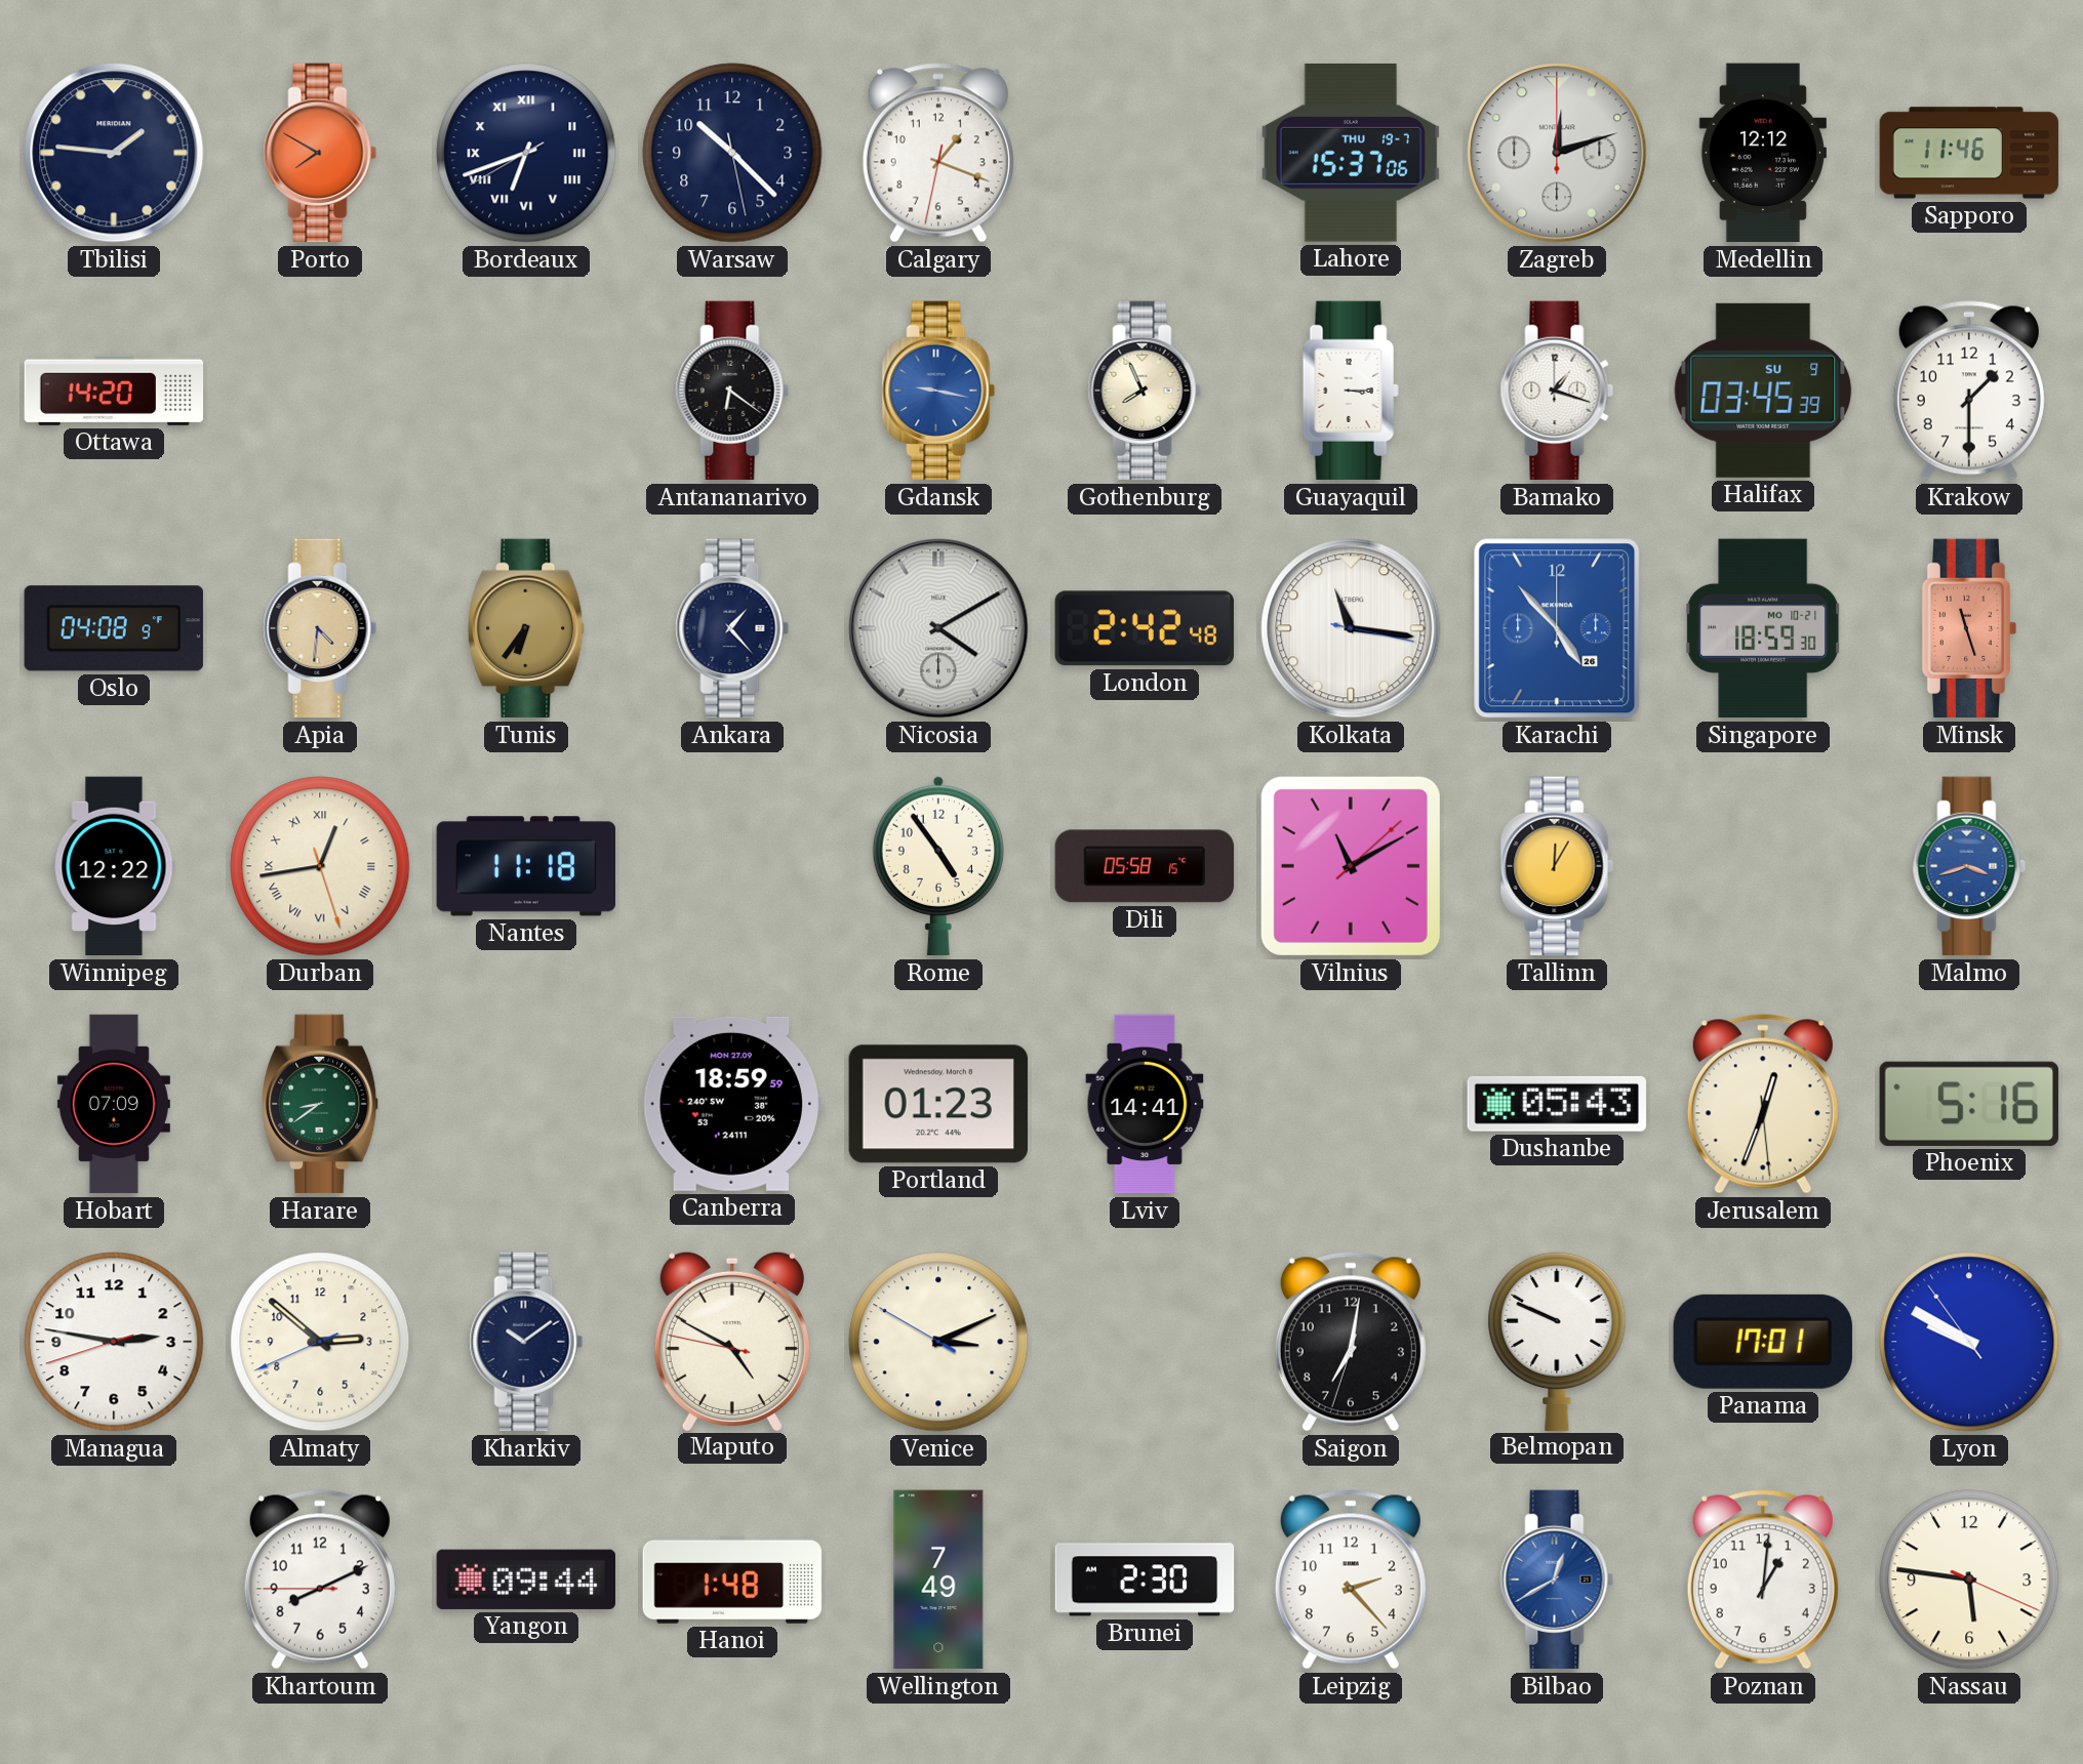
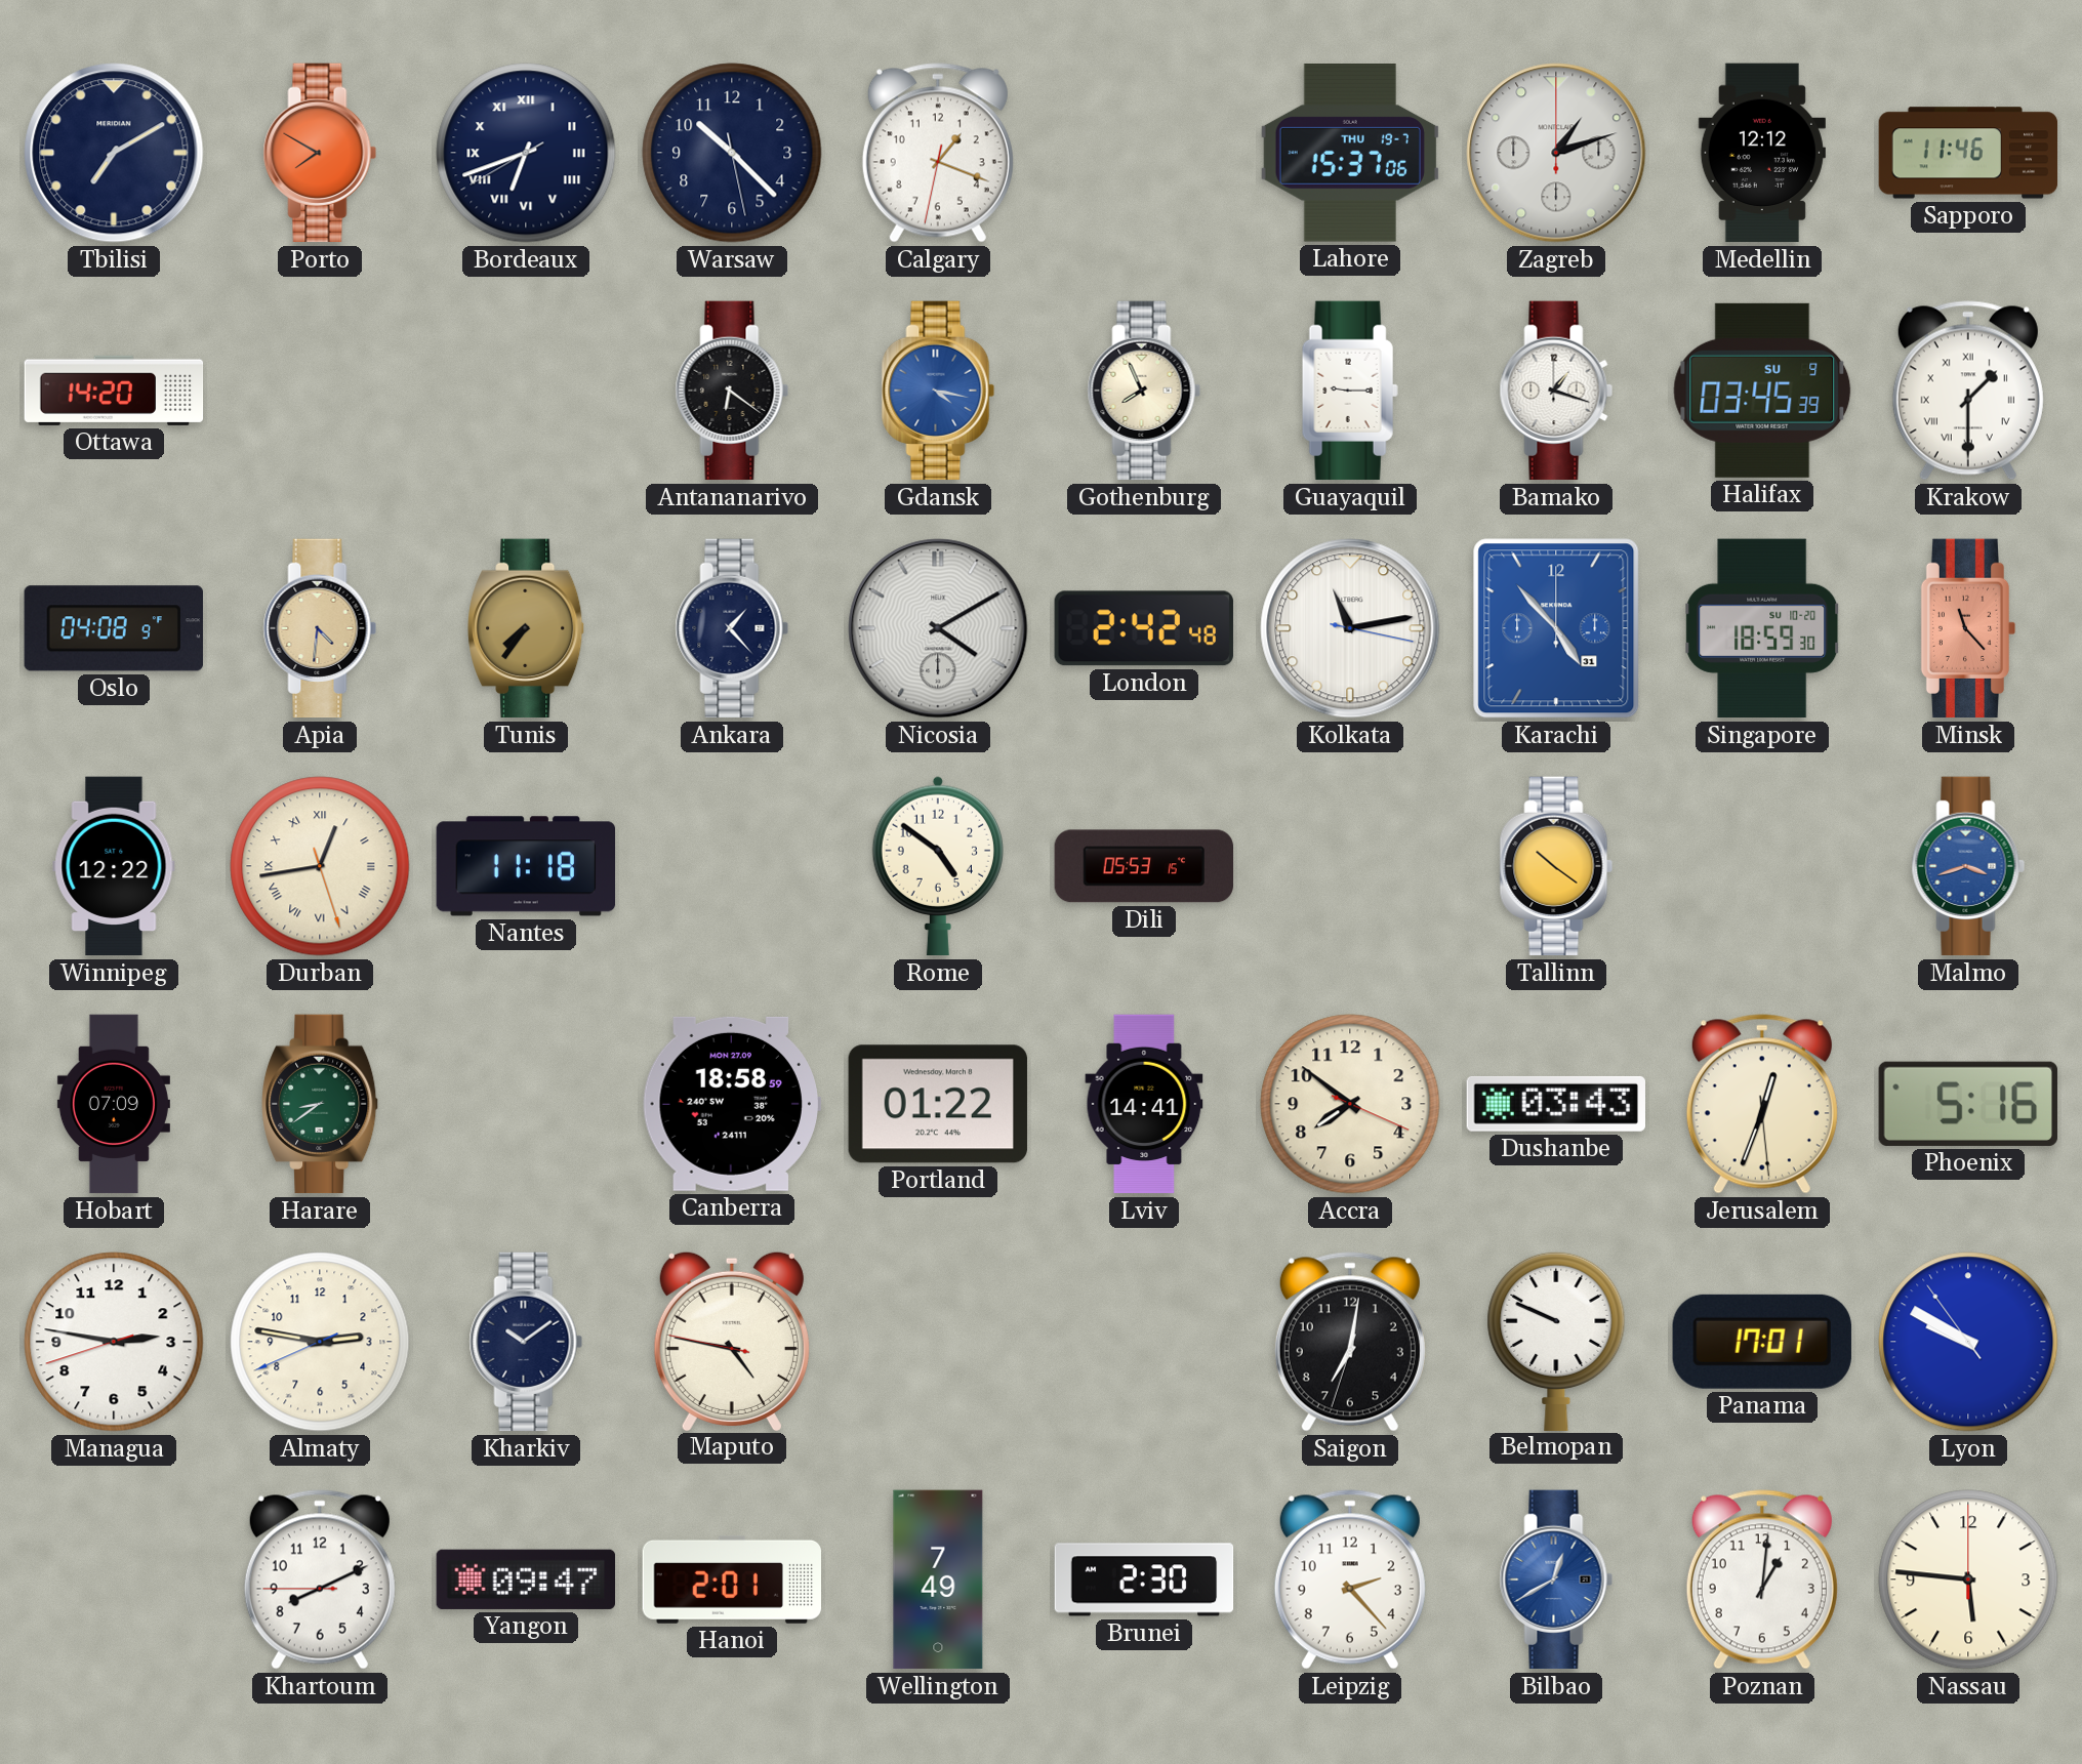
Tbilisi: 1:46 -> 7:10 (114, 153)
Zagreb: 12:12 -> 1:12 (1556, 153)
Gdansk: 9:17 -> 4:17 (938, 391)
Guayaquil: 3:15 -> 9:15 (1350, 391)
Krakow numerals: Arabic -> Roman (1968, 391)
Tunis: 6:36 -> 7:36 (527, 628)
Kolkata: 11:16 -> 11:13 (1350, 628)
Karachi date: 26 -> 31 (1556, 628)
Singapore date: MO 10-21 -> SU 10-20 (1762, 628)
Minsk: 11:27 -> 11:23 (1968, 628)
Rome: 4:54 -> 4:51 (937, 866)
Dili: 05:58 -> 05:53 (1144, 866)
Vilnius: 11:10 -> none (1351, 866)
Tallinn: 12:05 -> 10:21 (1556, 866)
Canberra: 18:59 -> 18:58 (732, 1104)
Portland: 01:23 -> 01:22 (938, 1104)
Accra: none -> 7:51 (1350, 1104)
Dushanbe: 05:43 -> 03:43 (1555, 1104)
Almaty: 2:51 -> 2:46 (320, 1342)
Maputo: 4:49 -> 4:46 (732, 1341)
Venice: 3:10 -> none (938, 1342)
Yangon: 09:44 -> 09:47 (525, 1580)
Hanoi: 1:48 -> 2:01 (731, 1580)
Nassau: 5:46:19 -> 5:46:00 (1968, 1580)
